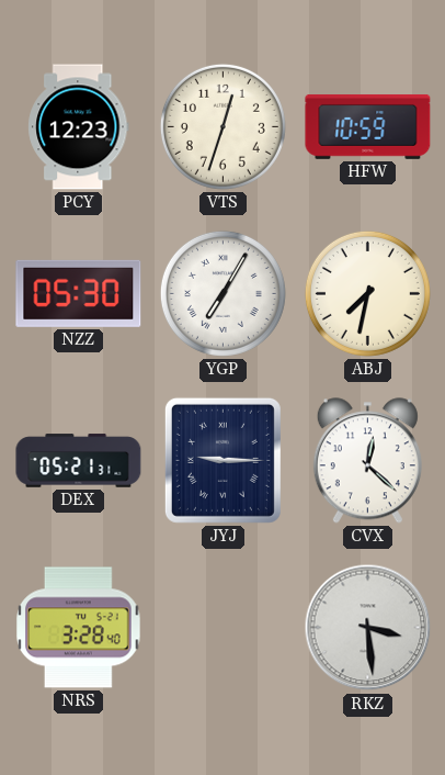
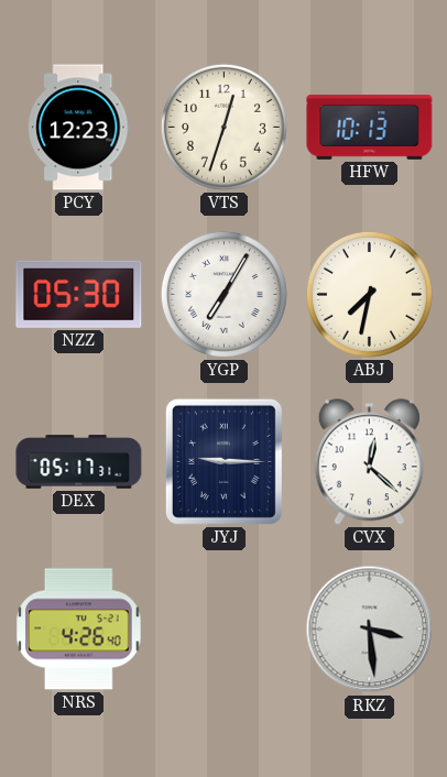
HFW: 10:59 -> 10:13 (370, 127)
DEX: 05:21 -> 05:17 (79, 462)
NRS: 3:28 -> 4:26 (79, 630)
